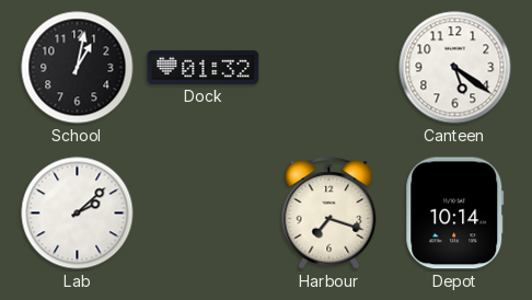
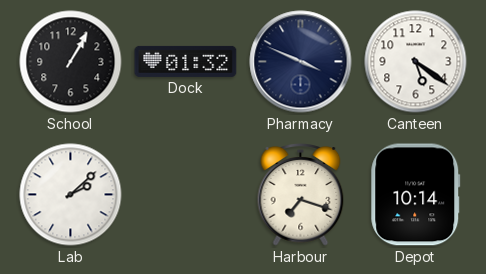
School: 1:02 -> 1:05 (71, 62)
Pharmacy: none -> 3:49 (301, 62)
